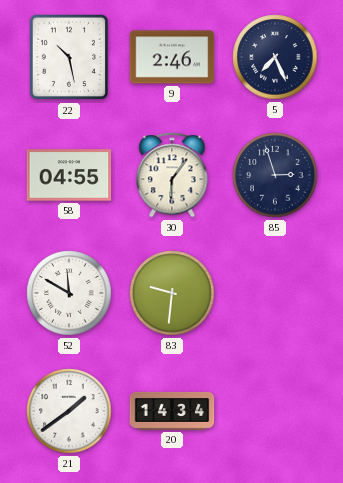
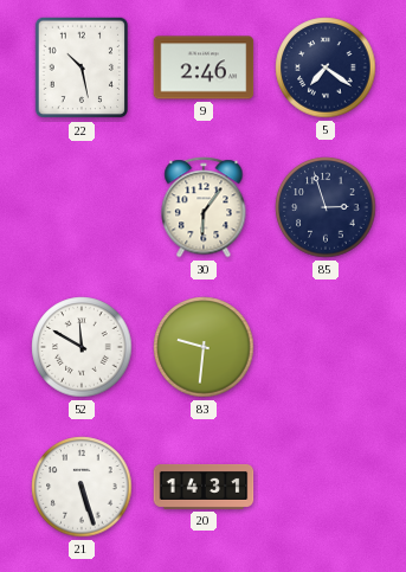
5: 7:26 -> 7:21 (326, 68)
58: 04:55 -> none (69, 175)
21: 1:39 -> 5:27 (82, 487)
20: 14:34 -> 14:31 (204, 487)
